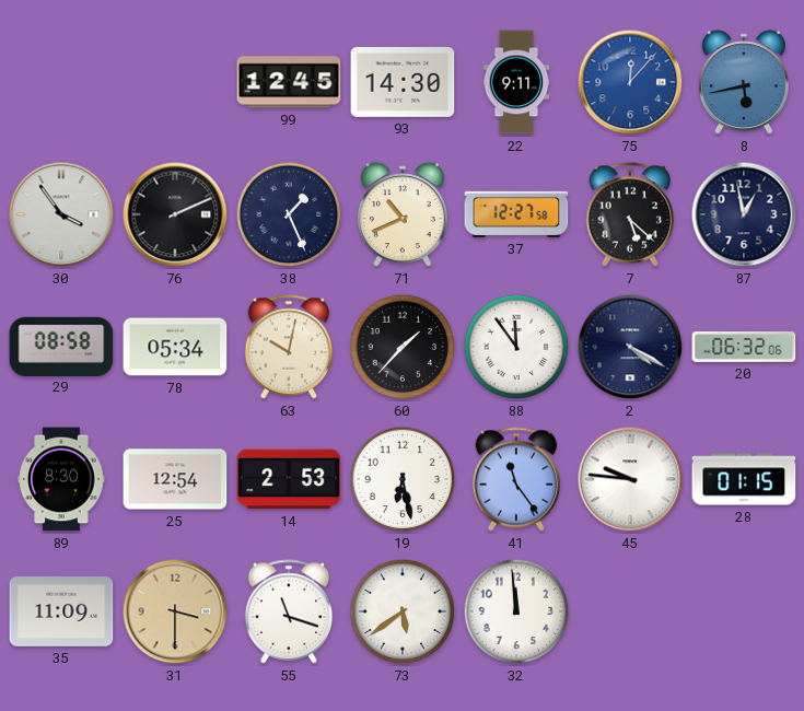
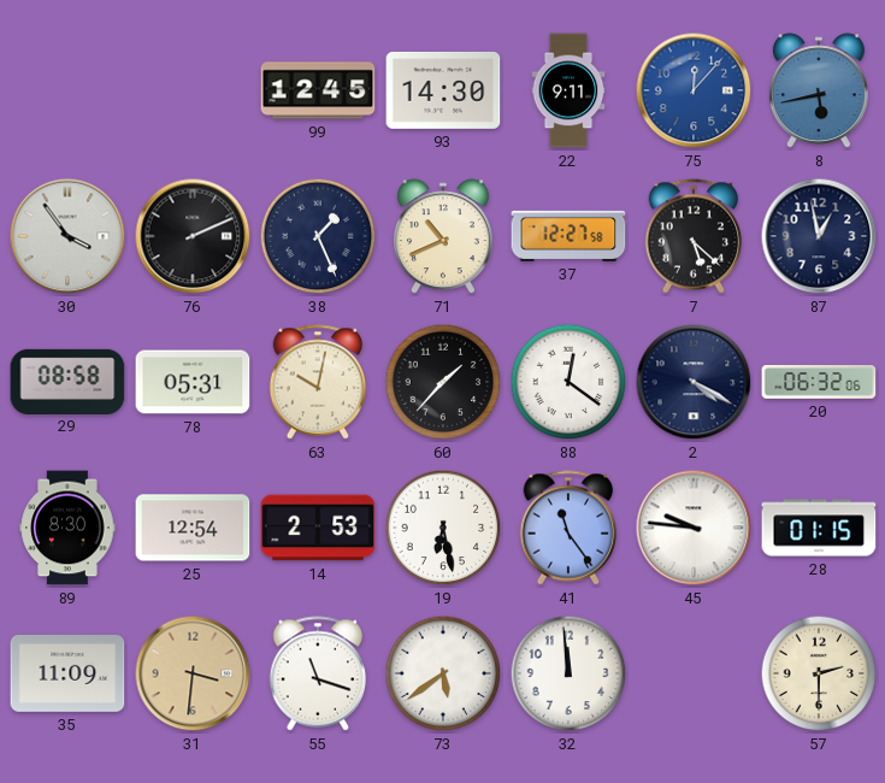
78: 05:34 -> 05:31 (193, 382)
88: 11:54 -> 12:21 (568, 382)
31: 3:30 -> 3:31 (193, 673)
57: none -> 2:30 (819, 673)
